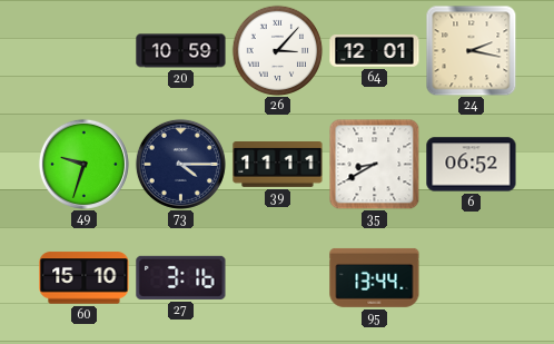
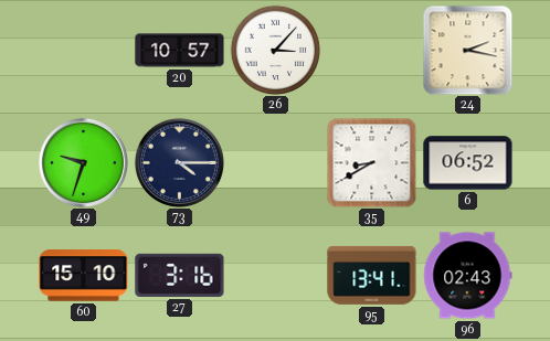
20: 10:59 -> 10:57 (180, 51)
64: 12:01 -> none (375, 51)
39: 11:11 -> none (278, 165)
95: 13:44 -> 13:41 (372, 275)
96: none -> 02:43 (467, 276)
